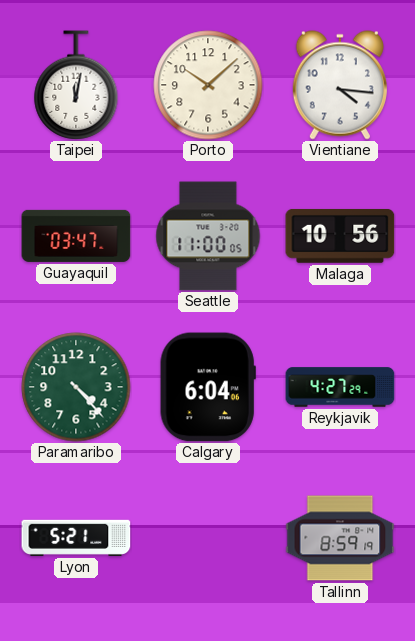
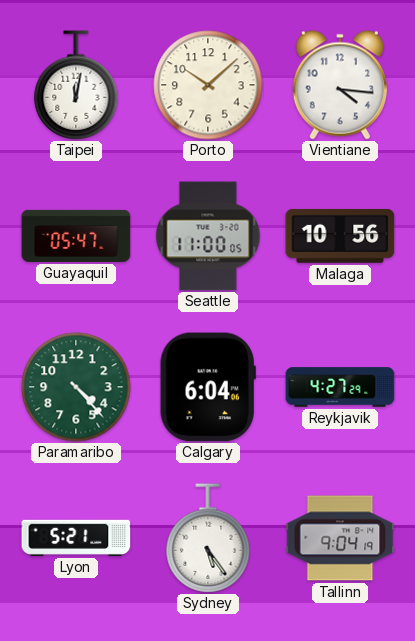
Guayaquil: 03:47 -> 05:47 (76, 236)
Sydney: none -> 5:24 (208, 538)
Tallinn: 8:59 -> 9:04 (340, 538)
